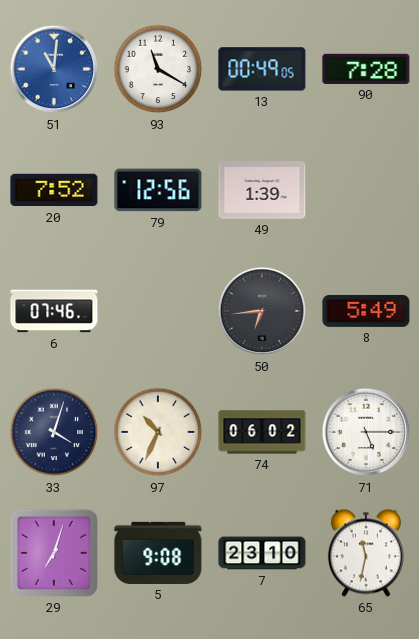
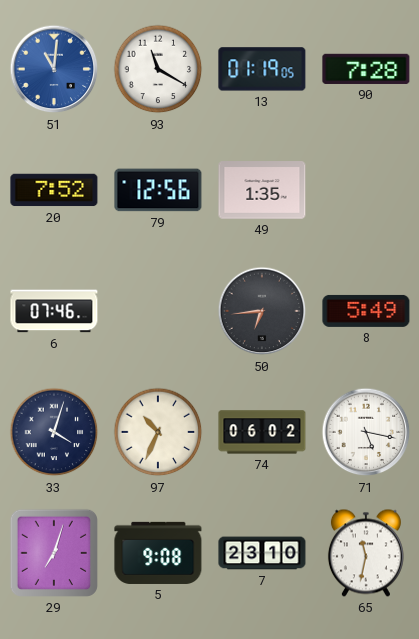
13: 00:49 -> 01:19 (262, 69)
49: 1:39 -> 1:35 (262, 190)
71: 5:15 -> 5:17 (366, 432)
